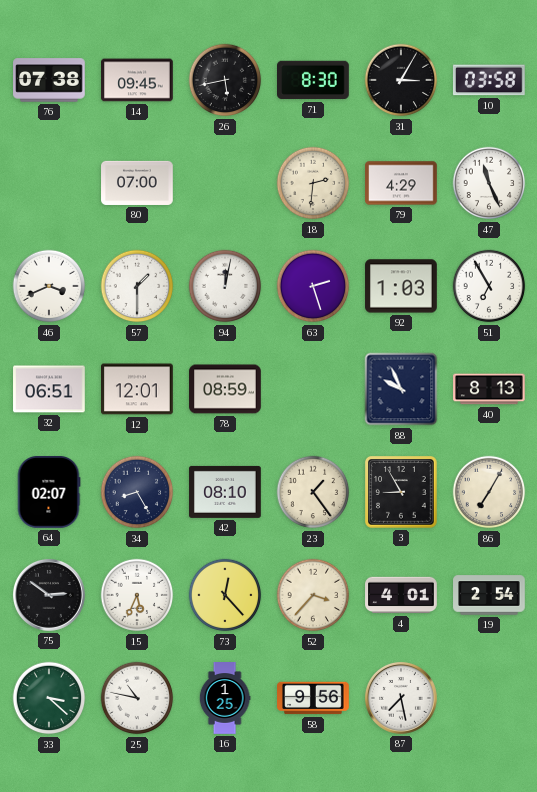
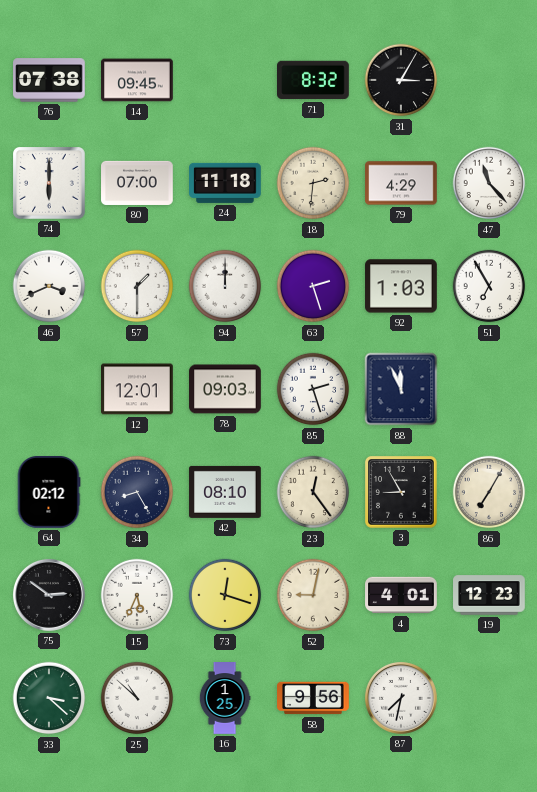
26: 5:43 -> none (225, 80)
71: 8:30 -> 8:32 (314, 80)
10: 03:58 -> none (489, 80)
74: none -> 6:00 (50, 184)
24: none -> 11:18 (225, 183)
47: 11:26 -> 11:23 (489, 183)
94: 12:02 -> 12:00 (225, 286)
32: 06:51 -> none (49, 389)
78: 08:59 -> 09:03 (225, 389)
85: none -> 2:27 (313, 389)
88: 9:56 -> 11:56 (401, 389)
40: 8:13 -> none (489, 389)
64: 02:07 -> 02:12 (49, 492)
23: 1:24 -> 12:24 (313, 492)
73: 12:23 -> 12:18 (225, 595)
52: 3:37 -> 9:02 (313, 595)
19: 2:54 -> 12:23 (489, 595)
25: 10:47 -> 10:52 (137, 698)
87: 7:28 -> 7:32 (401, 698)
